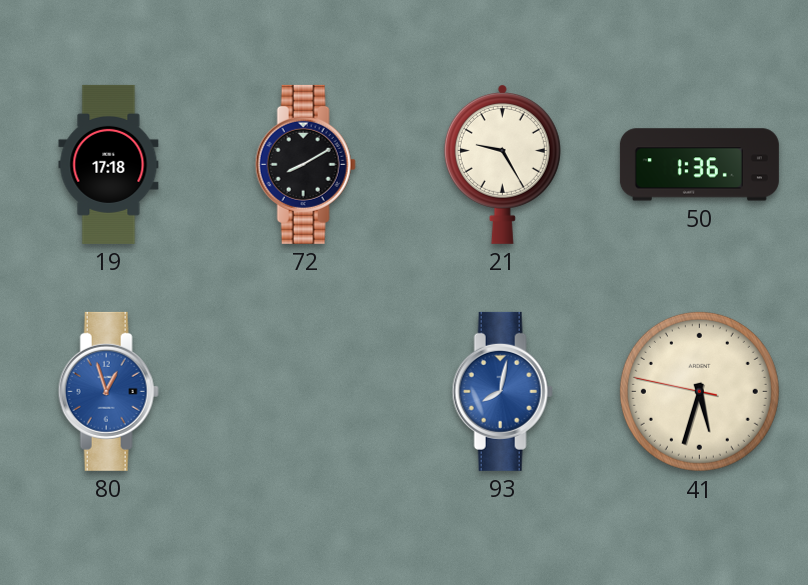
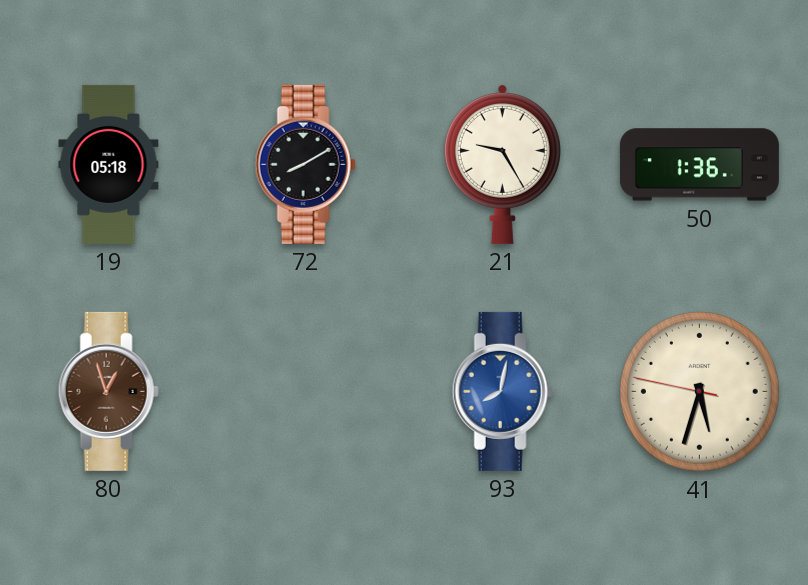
19: 17:18 -> 05:18 (109, 164)
80 dial: blue -> brown (108, 391)
